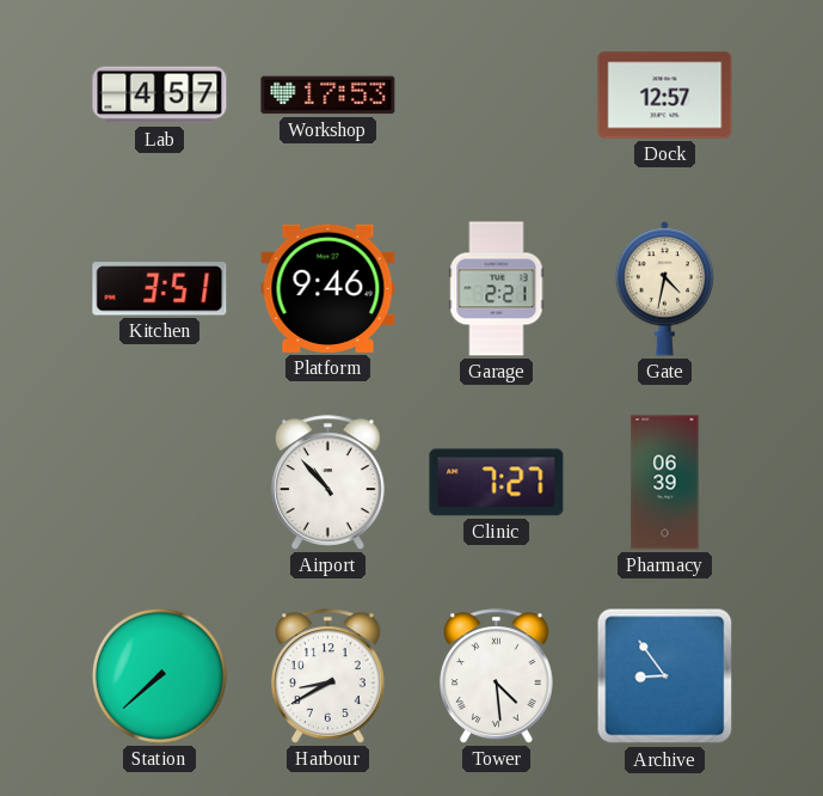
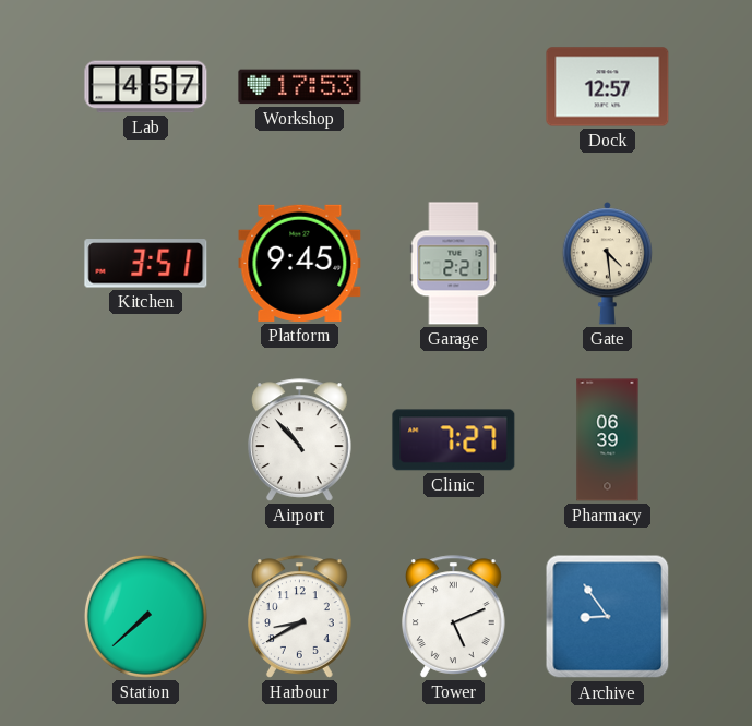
Platform: 9:46 -> 9:45 (300, 263)
Gate: 4:32 -> 4:29 (607, 264)
Tower: 4:29 -> 5:11 (454, 617)
